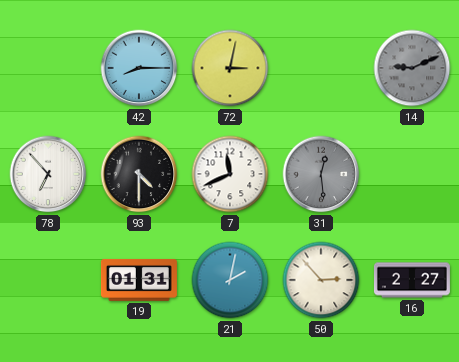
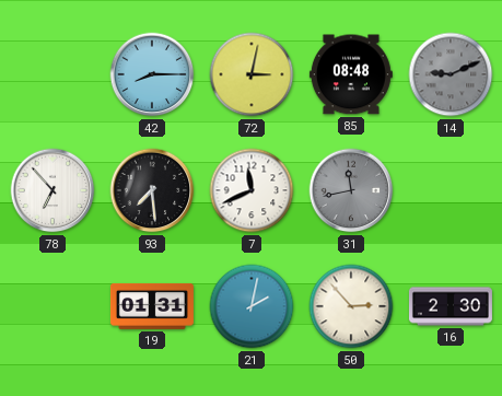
85: none -> 08:48 (351, 74)
93: 4:30 -> 7:29 (152, 190)
31: 12:29 -> 11:43 (351, 190)
16: 2:27 -> 2:30 (451, 306)
